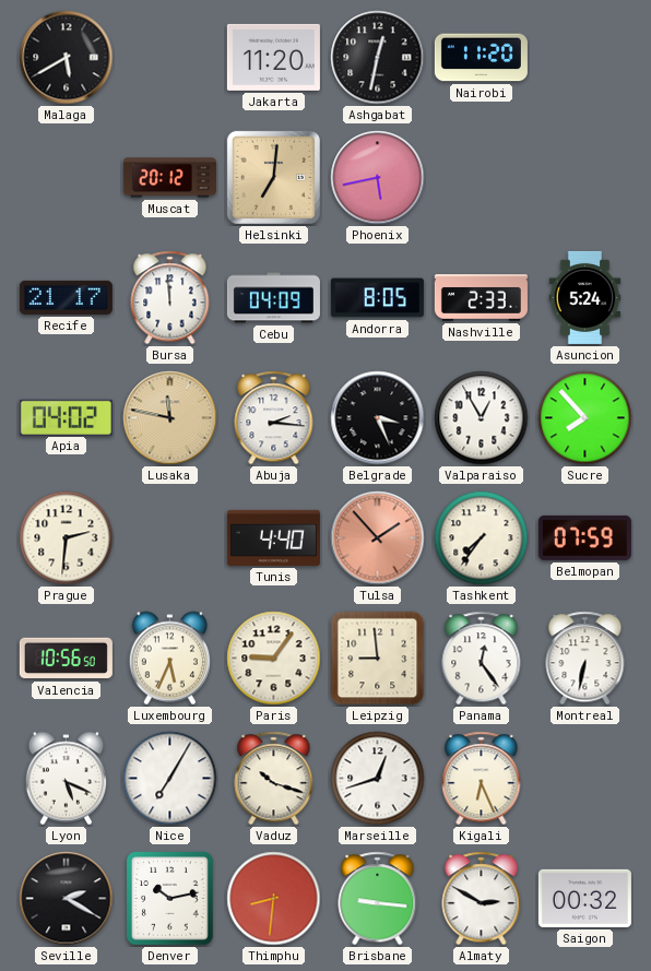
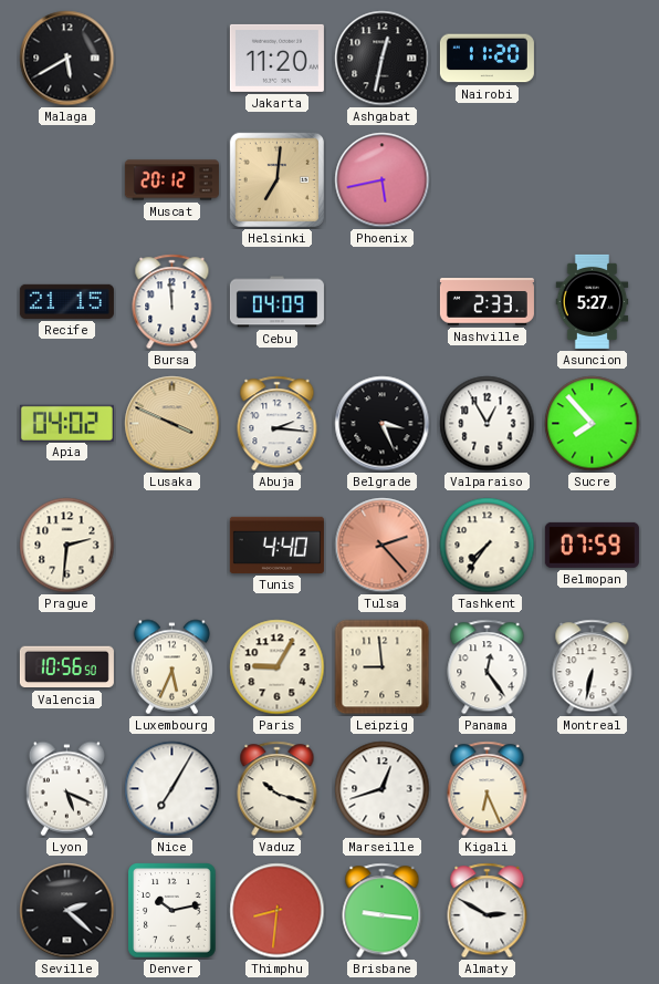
Recife: 21:17 -> 21:15 (66, 301)
Andorra: 8:05 -> none (377, 298)
Asuncion: 5:24 -> 5:27 (593, 301)
Lusaka: 11:47 -> 3:49 (172, 424)
Tulsa: 1:53 -> 2:23 (383, 546)
Paris: 9:06 -> 9:05 (278, 667)
Seville: 2:20 -> 2:22 (67, 911)
Saigon: 00:32 -> none (584, 898)
